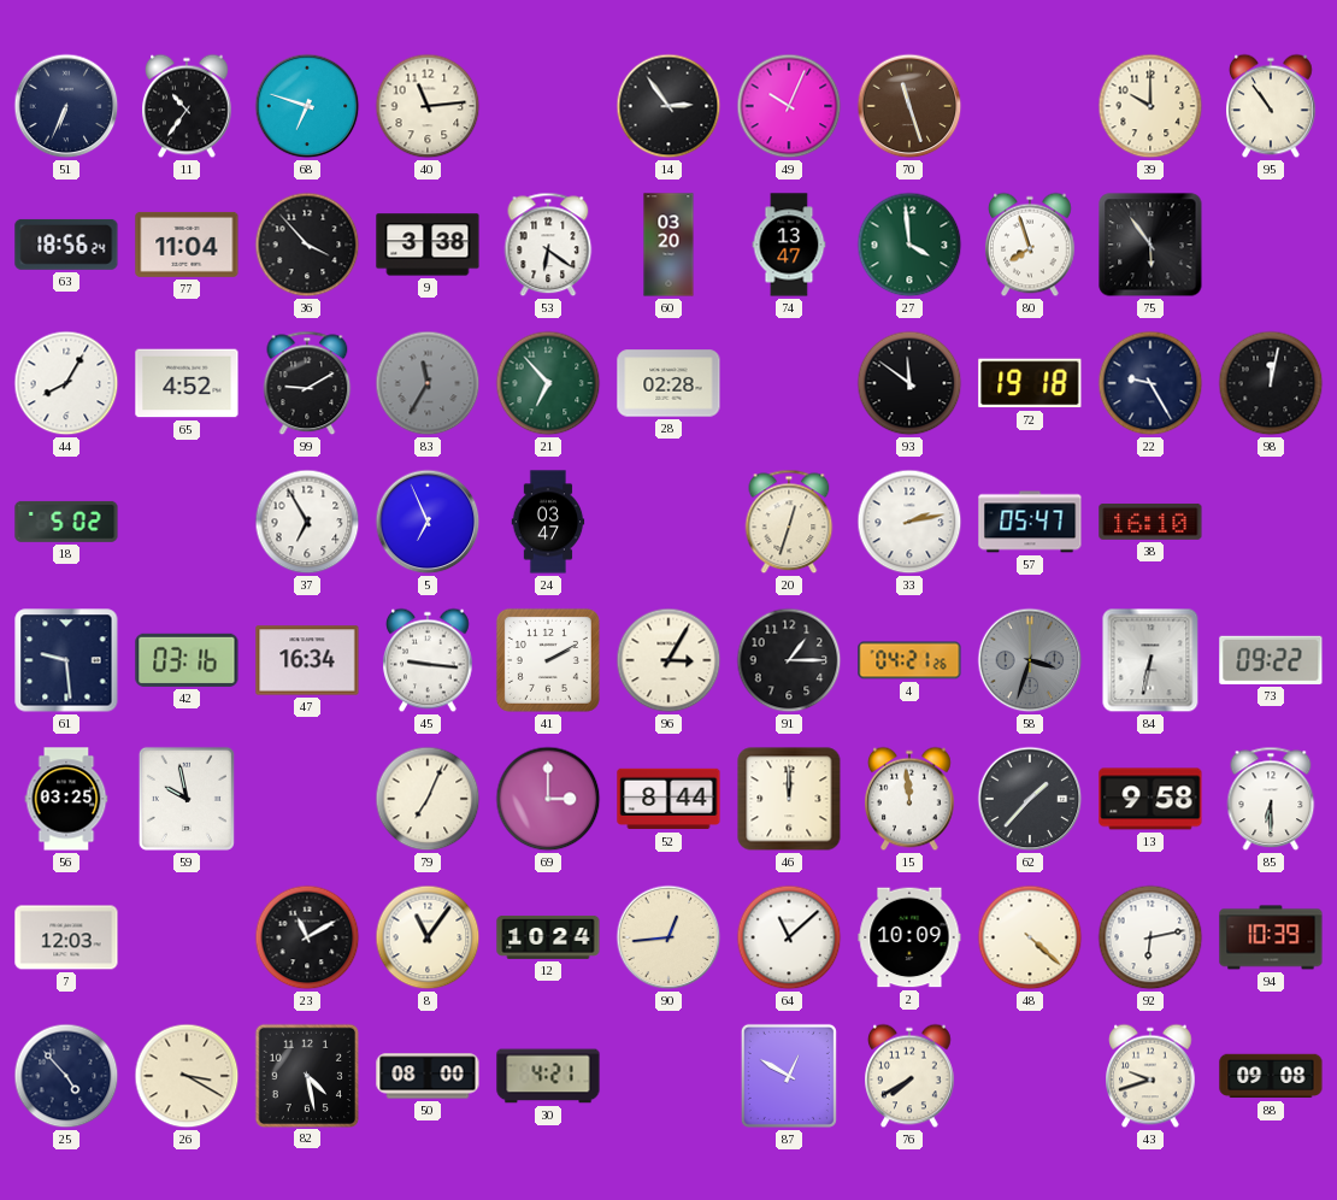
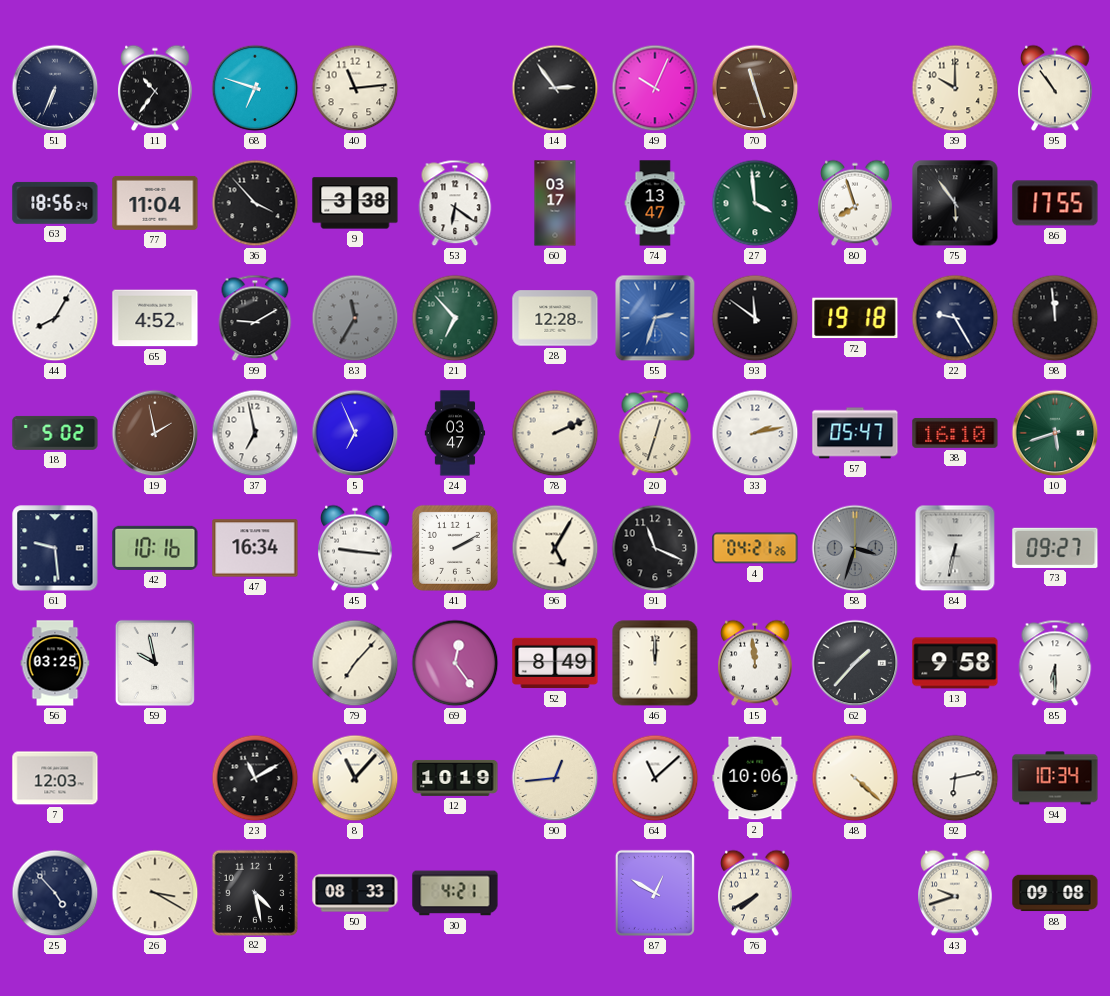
60: 03:20 -> 03:17 (555, 203)
86: none -> 17:55 (1055, 203)
28: 02:28 -> 12:28 (555, 318)
55: none -> 2:33 (655, 318)
98: 12:02 -> 11:59 (1055, 318)
19: none -> 1:58 (155, 433)
37: 6:55 -> 6:58 (255, 433)
78: none -> 2:11 (555, 433)
10: none -> 5:42 (1055, 433)
42: 03:16 -> 10:16 (155, 548)
96: 3:05 -> 5:05 (555, 548)
91: 1:15 -> 11:19 (655, 548)
73: 09:22 -> 09:27 (1055, 548)
79: 7:04 -> 7:07 (355, 663)
69: 3:00 -> 12:24 (455, 663)
52: 8:44 -> 8:49 (555, 663)
8: 11:06 -> 11:07 (355, 778)
12: 10:24 -> 10:19 (455, 778)
2: 10:09 -> 10:06 (755, 778)
94: 10:39 -> 10:34 (1055, 778)
50: 08:00 -> 08:33 (355, 893)
